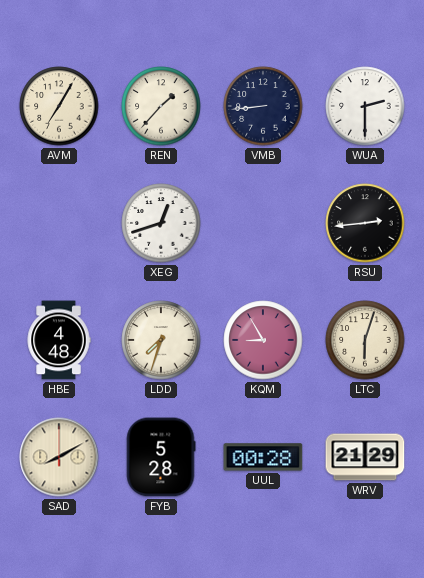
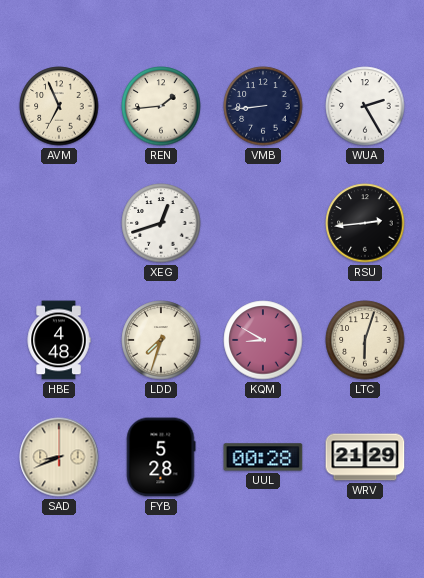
AVM: 7:05 -> 6:56 (59, 106)
REN: 1:37 -> 1:44 (161, 106)
WUA: 2:30 -> 2:25 (365, 106)
KQM: 8:55 -> 8:50 (263, 340)
SAD: 8:10 -> 8:41 (59, 457)
